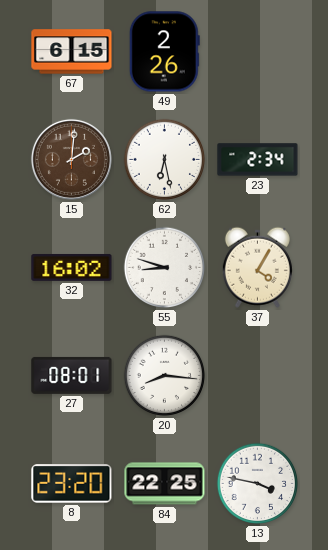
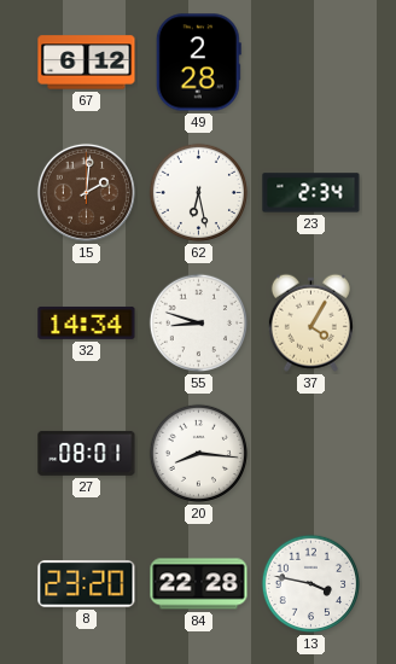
67: 6:15 -> 6:12 (87, 63)
49: 2:26 -> 2:28 (198, 63)
32: 16:02 -> 14:34 (87, 322)
84: 22:25 -> 22:28 (199, 584)
